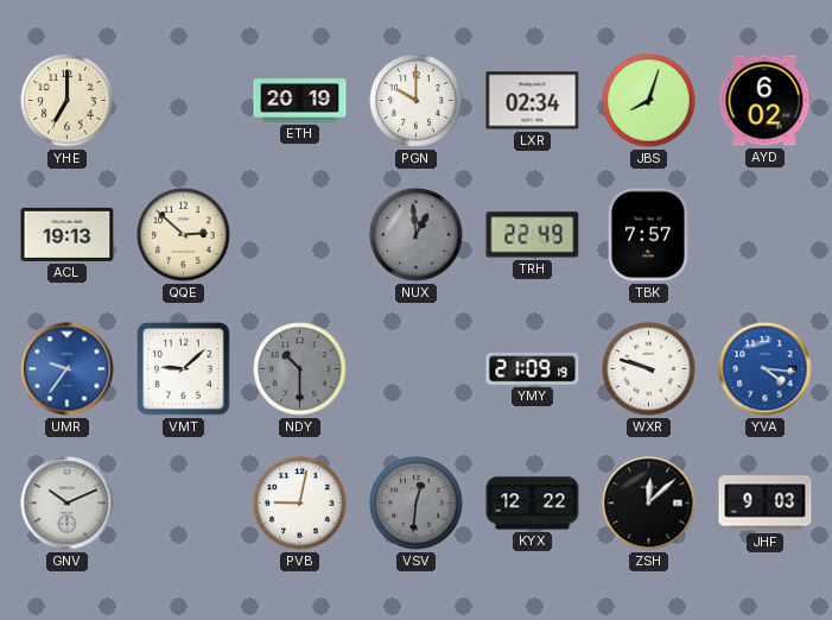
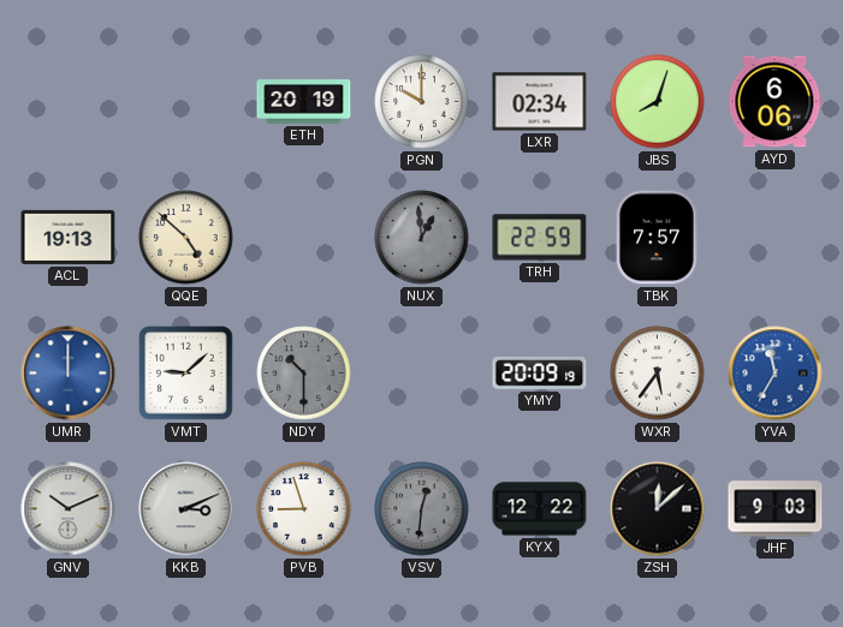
YHE: 7:00 -> none (68, 101)
AYD: 6:02 -> 6:06 (776, 102)
QQE: 2:52 -> 4:52 (186, 238)
TRH: 22:49 -> 22:59 (540, 238)
UMR: 9:36 -> 12:00 (69, 374)
YMY: 21:09 -> 20:09 (540, 372)
WXR: 9:48 -> 5:36 (658, 374)
YVA: 4:16 -> 11:35 (776, 374)
KKB: none -> 3:11 (186, 509)
PVB: 9:02 -> 8:57 (304, 509)
